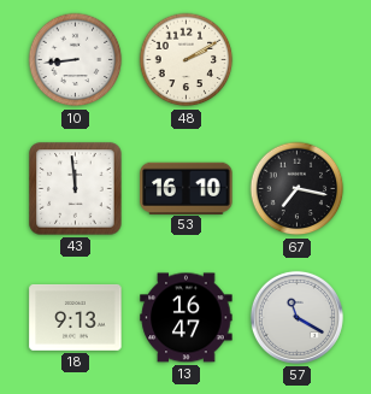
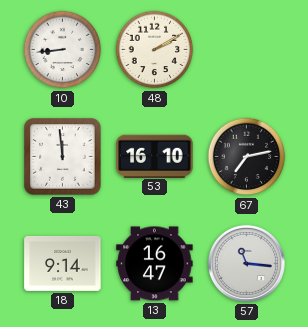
67: 7:17 -> 7:13 (247, 157)
18: 9:13 -> 9:14 (63, 264)
57: 11:20 -> 11:16 (246, 263)
